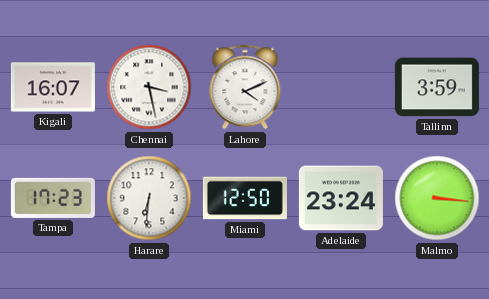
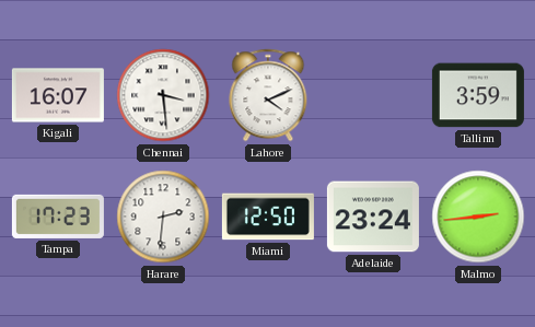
Chennai: 3:28 -> 3:29 (163, 95)
Harare: 6:31 -> 2:31 (163, 217)
Malmo: 3:16 -> 2:44 (478, 217)
